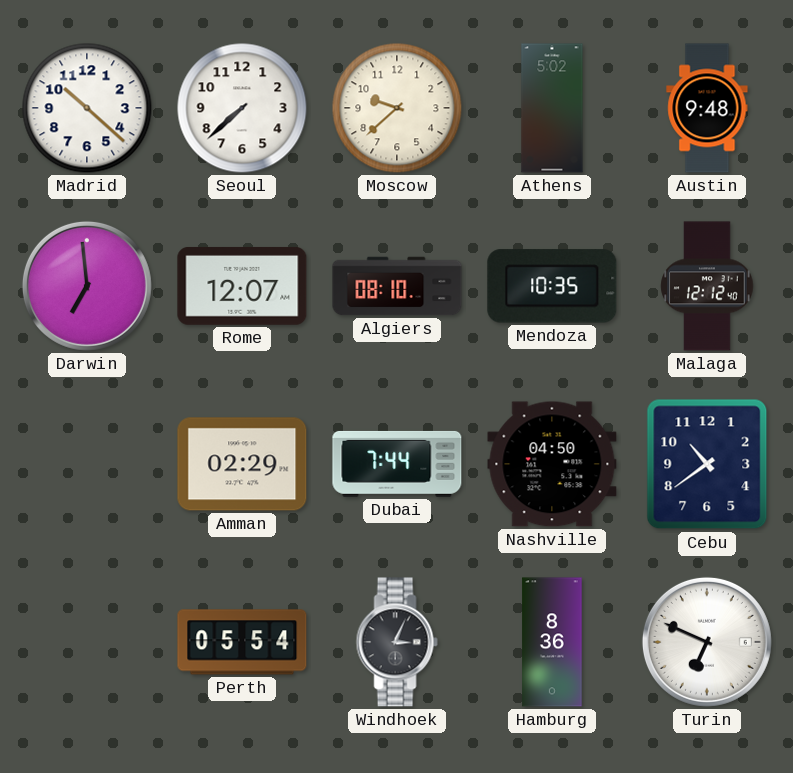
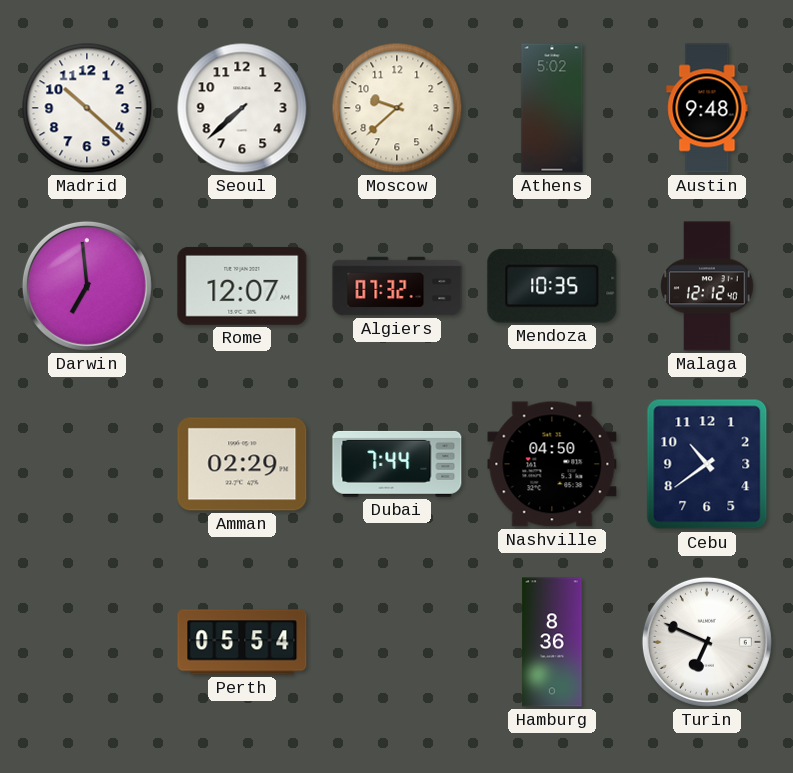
Algiers: 08:10 -> 07:32 (397, 286)
Windhoek: 3:04 -> none (397, 642)
